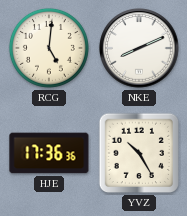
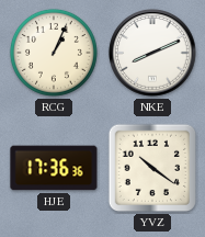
RCG: 5:01 -> 1:04 (54, 53)
YVZ: 10:25 -> 10:21 (152, 168)
